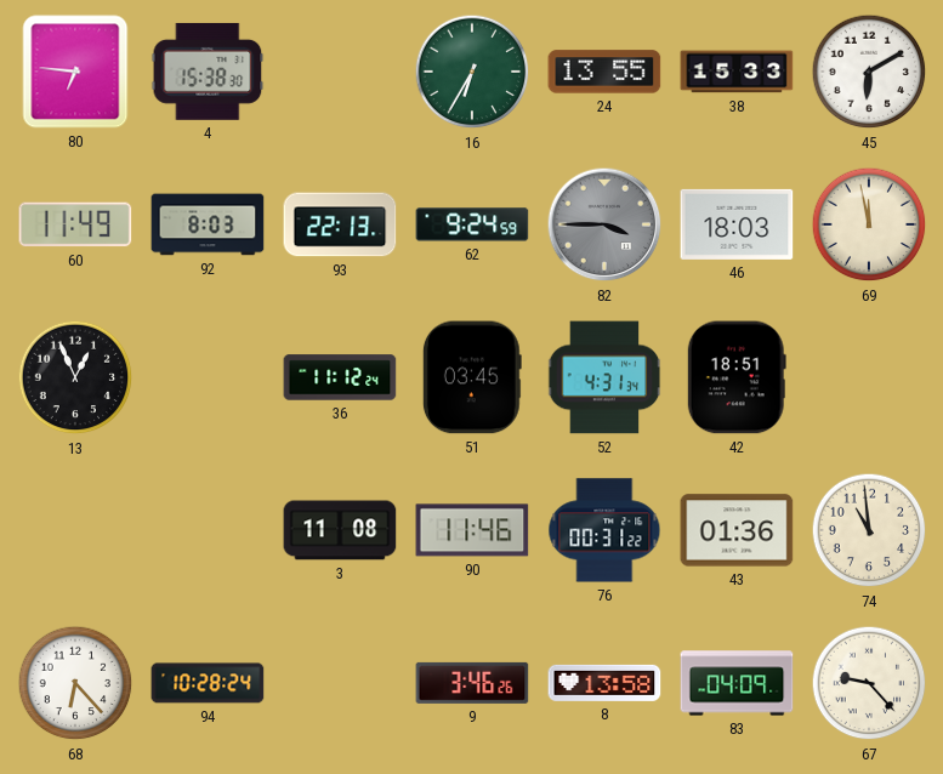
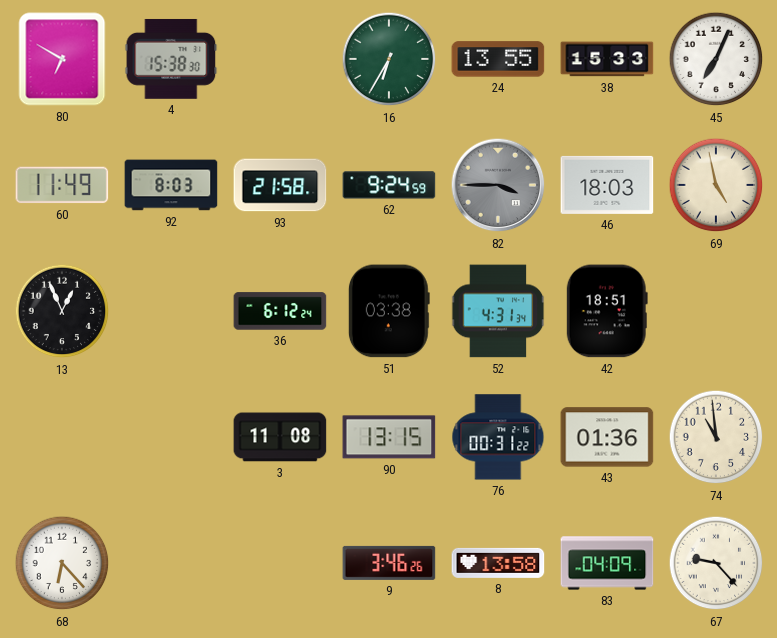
80: 6:46 -> 6:50 (62, 59)
45: 6:10 -> 7:04 (716, 59)
93: 22:13 -> 21:58 (280, 185)
69: 11:58 -> 4:58 (716, 185)
36: 11:12 -> 6:12 (280, 311)
51: 03:45 -> 03:38 (389, 311)
90: 11:46 -> 13:15 (389, 437)
94: 10:28 -> none (208, 683)
